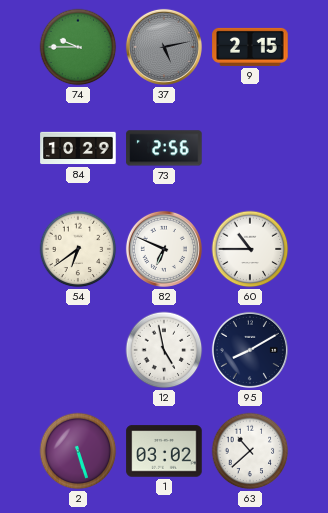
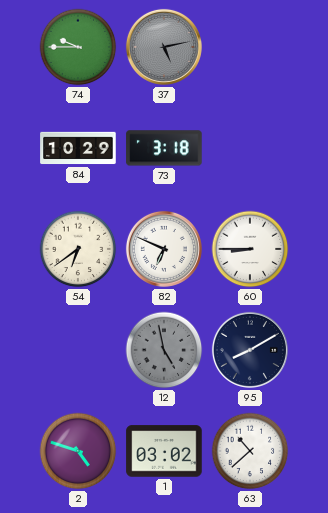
9: 2:15 -> none (250, 47)
73: 2:56 -> 3:18 (164, 148)
60: 10:45 -> 8:45 (250, 249)
12 dial: white -> grey (164, 350)
2: 5:27 -> 4:48 (78, 451)
